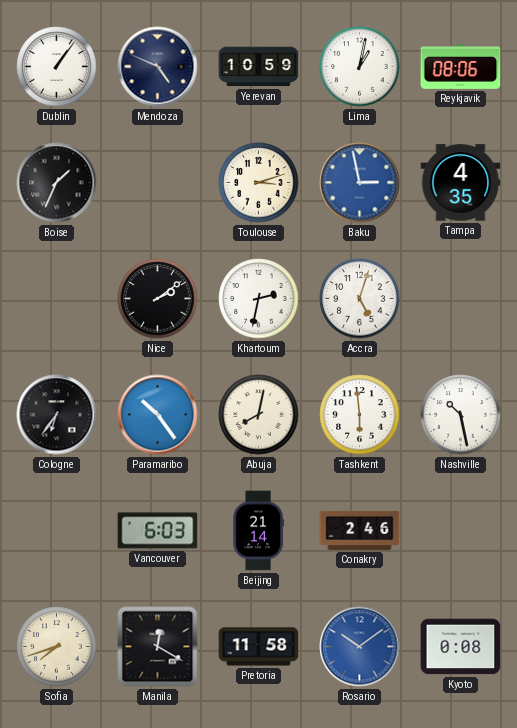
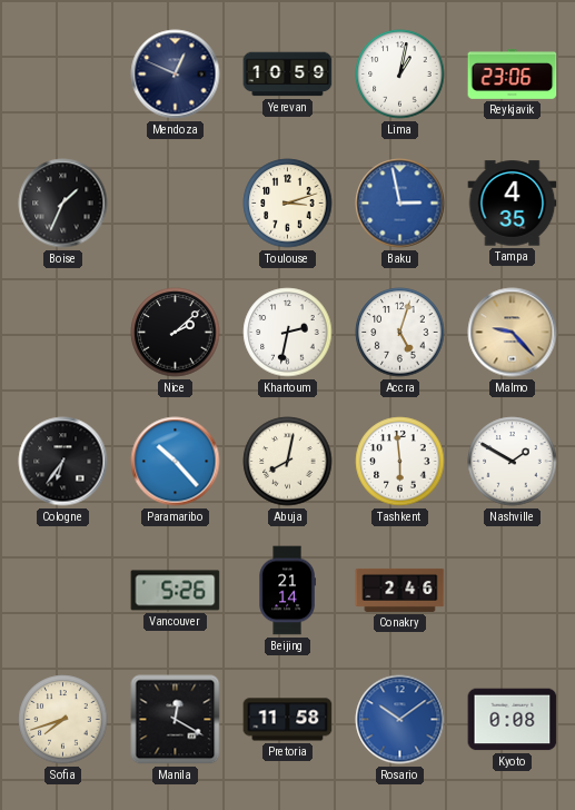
Dublin: 1:06 -> none (57, 67)
Mendoza: 4:49 -> 12:49 (176, 75)
Reykjavik: 08:06 -> 23:06 (513, 73)
Nice: 2:09 -> 2:08 (176, 333)
Malmo: none -> 9:23 (513, 333)
Paramaribo: 10:24 -> 10:23 (176, 462)
Nashville: 10:28 -> 1:50 (513, 462)
Vancouver: 6:03 -> 5:26 (176, 591)
